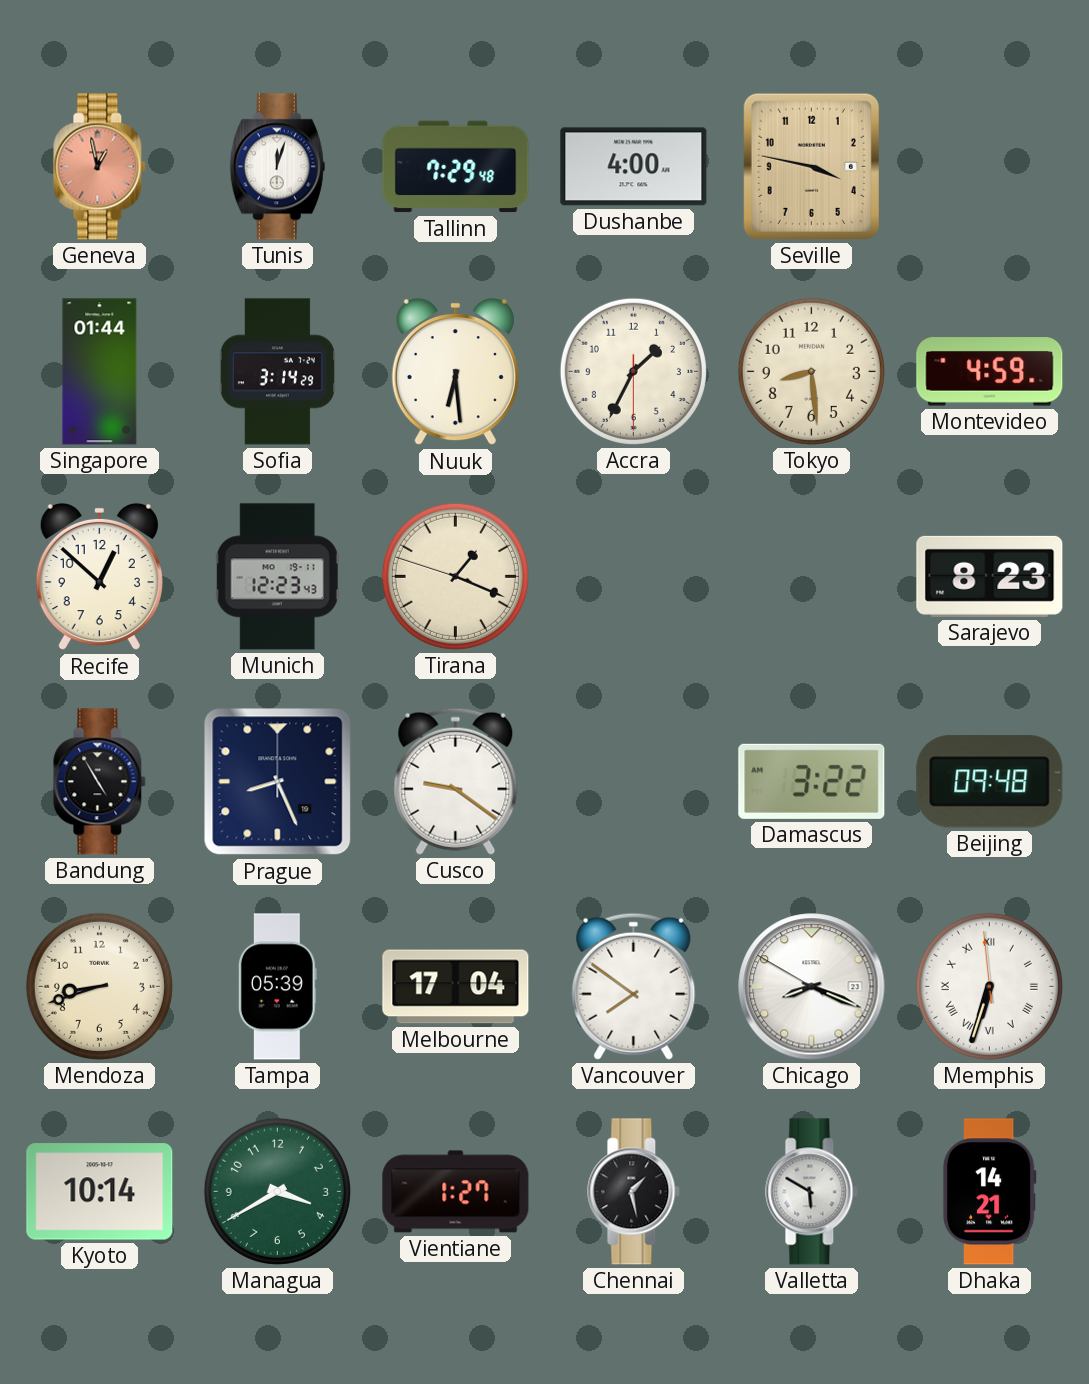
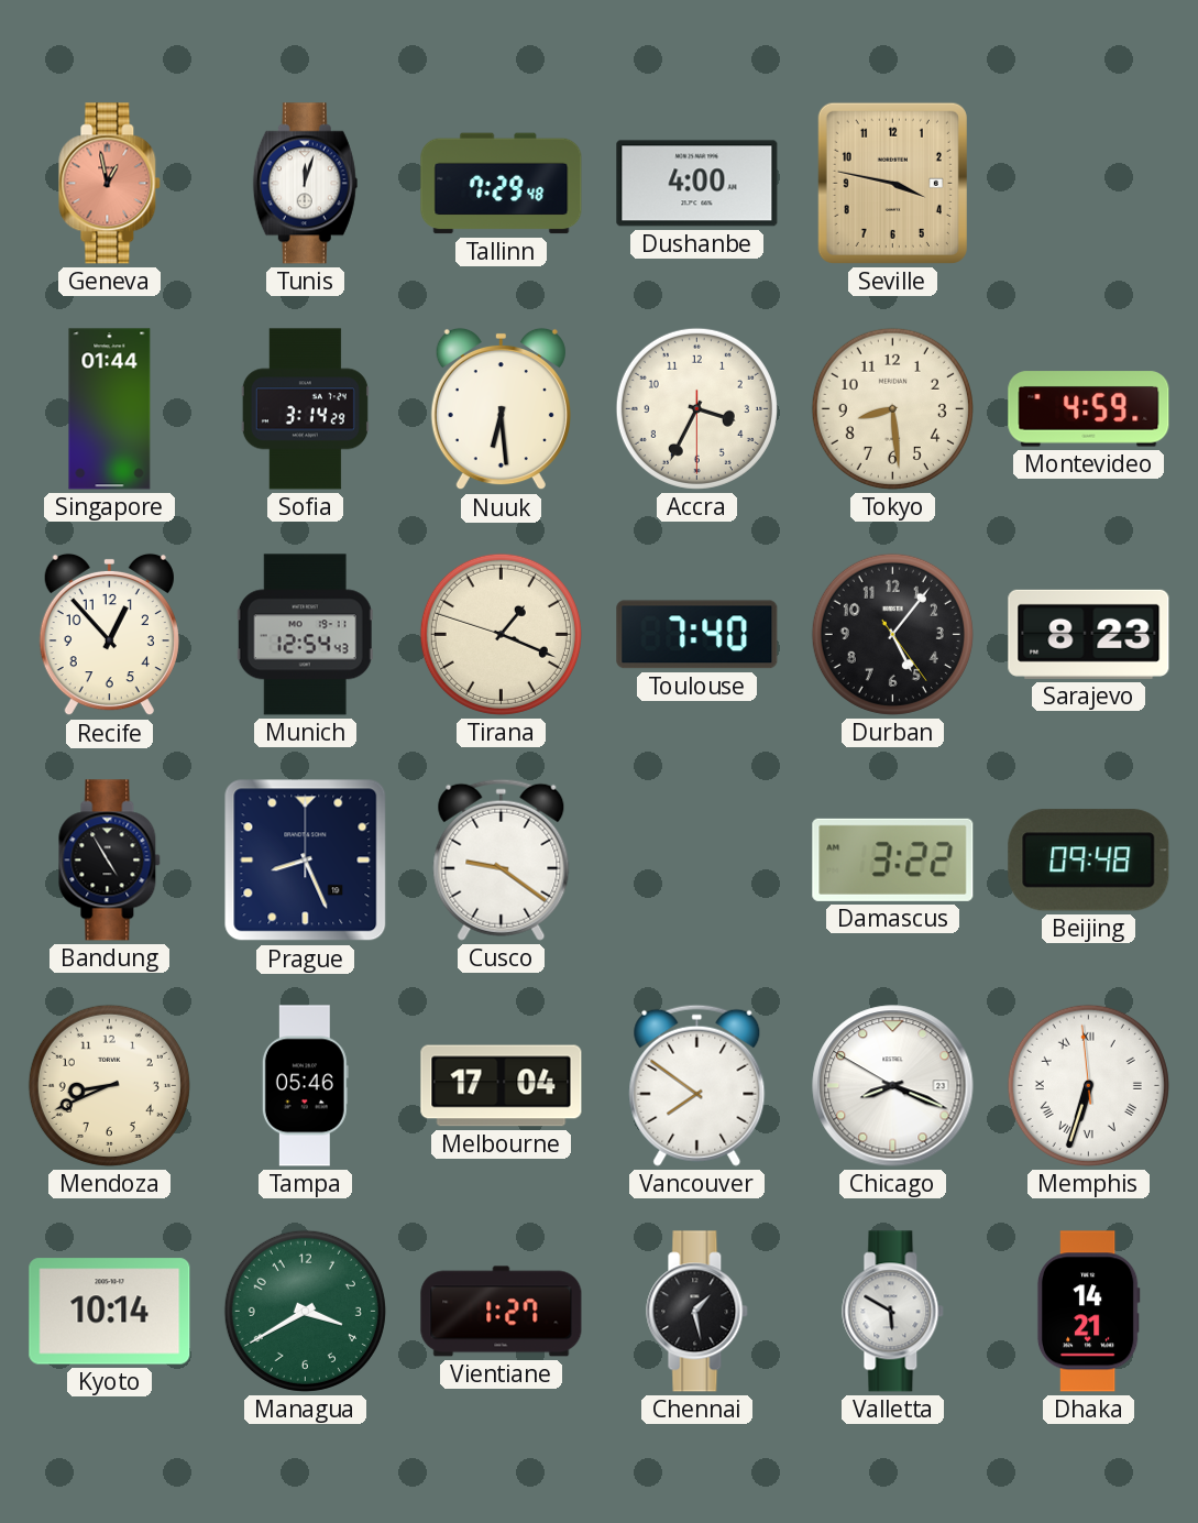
Accra: 1:34 -> 3:34 (696, 408)
Recife: 12:52 -> 12:53 (109, 635)
Munich: 12:23 -> 12:54 (305, 635)
Toulouse: none -> 7:40 (697, 635)
Durban: none -> 5:06 (892, 634)
Mendoza: 8:42 -> 8:41 (109, 1085)
Tampa: 05:39 -> 05:46 (305, 1086)
